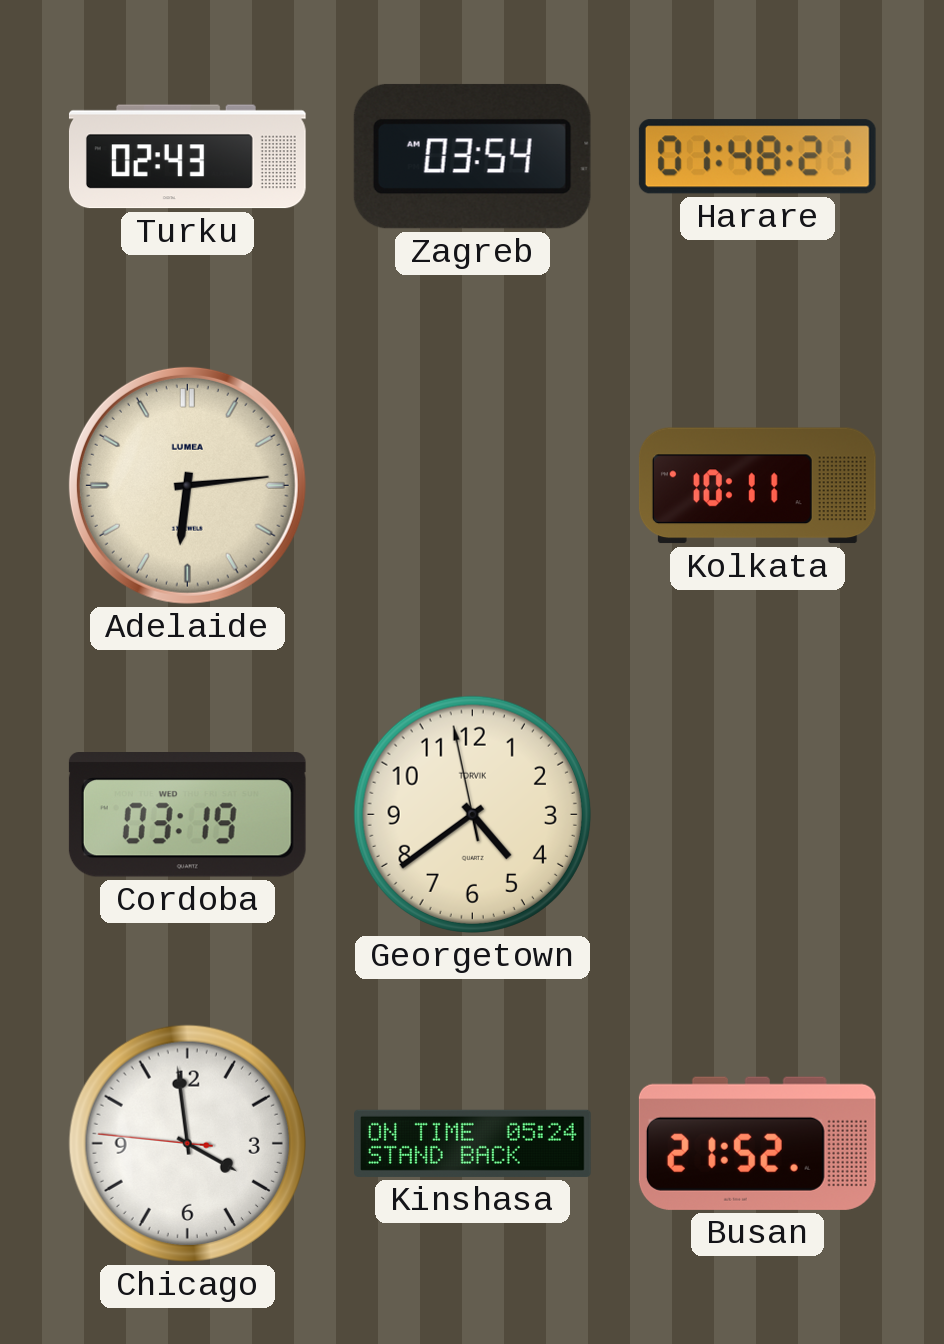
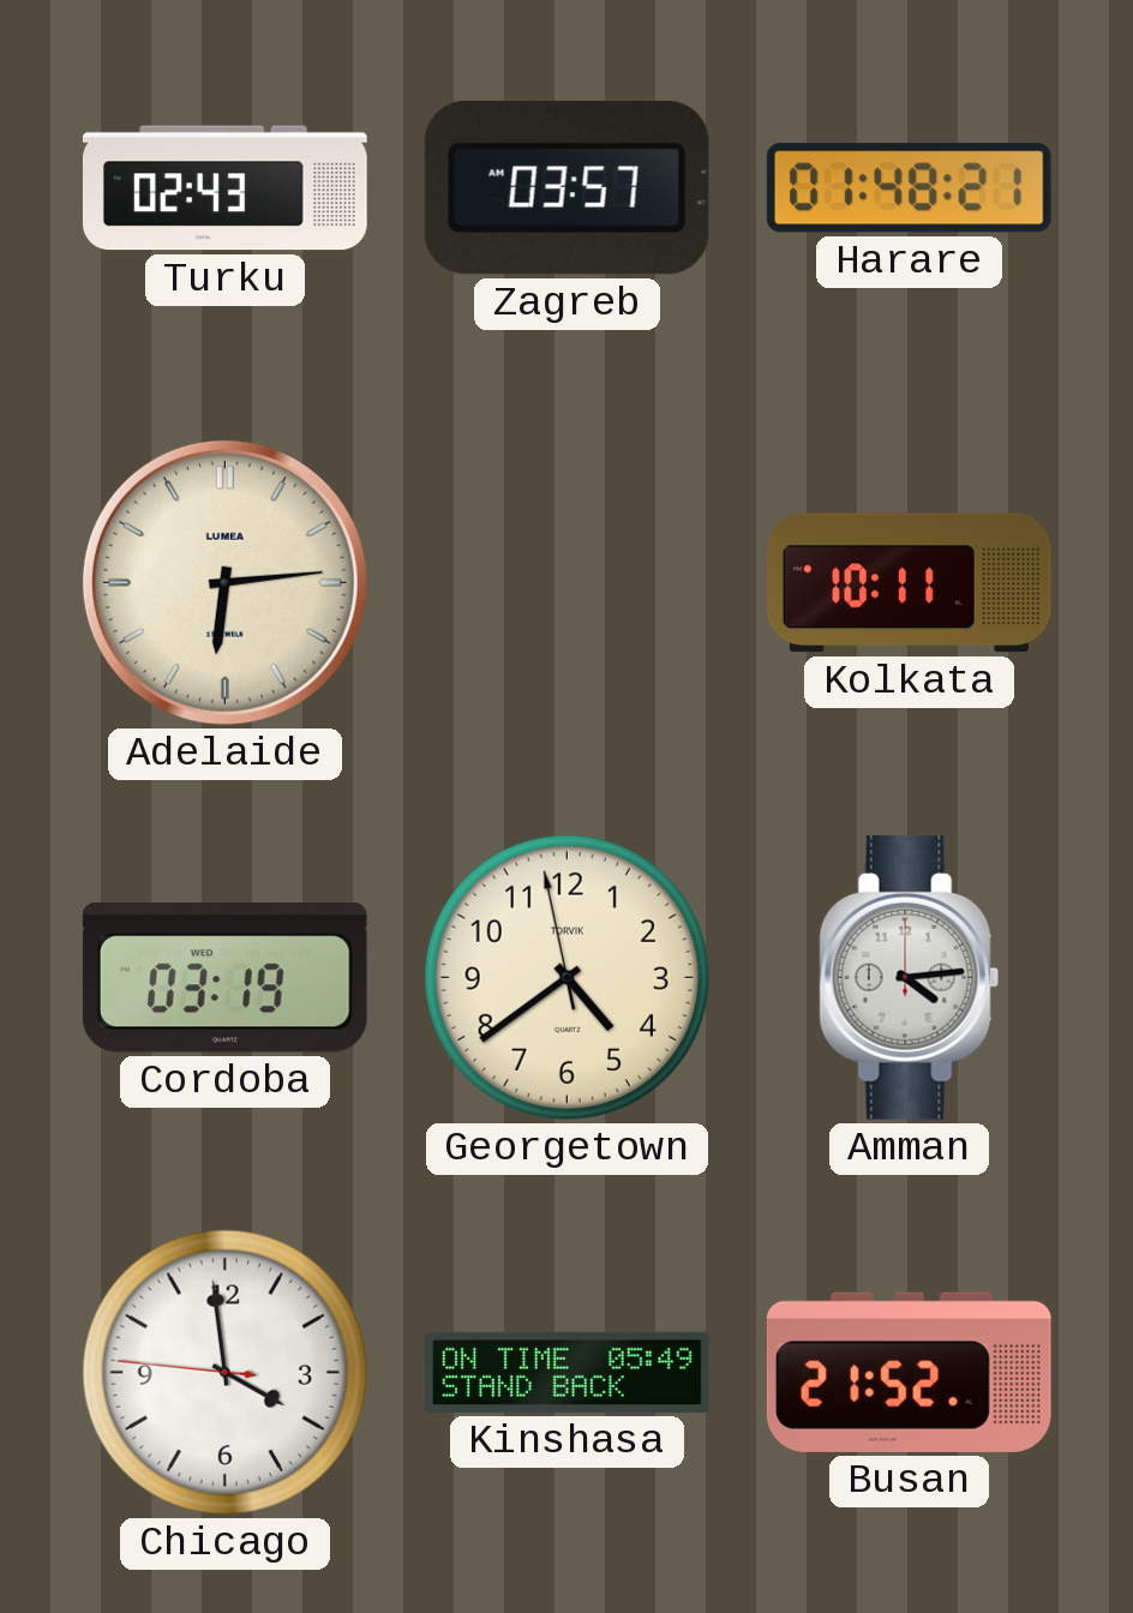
Zagreb: 03:54 -> 03:57 (566, 187)
Amman: none -> 4:14 (910, 977)
Kinshasa: 05:24 -> 05:49 (568, 1372)
